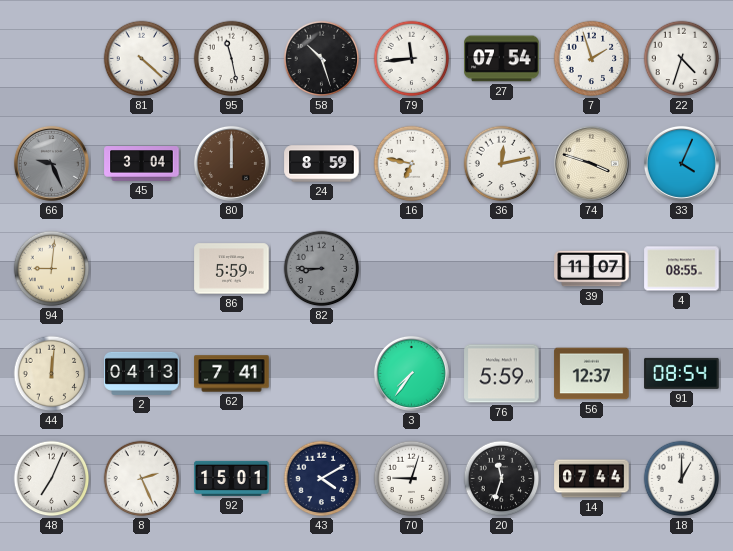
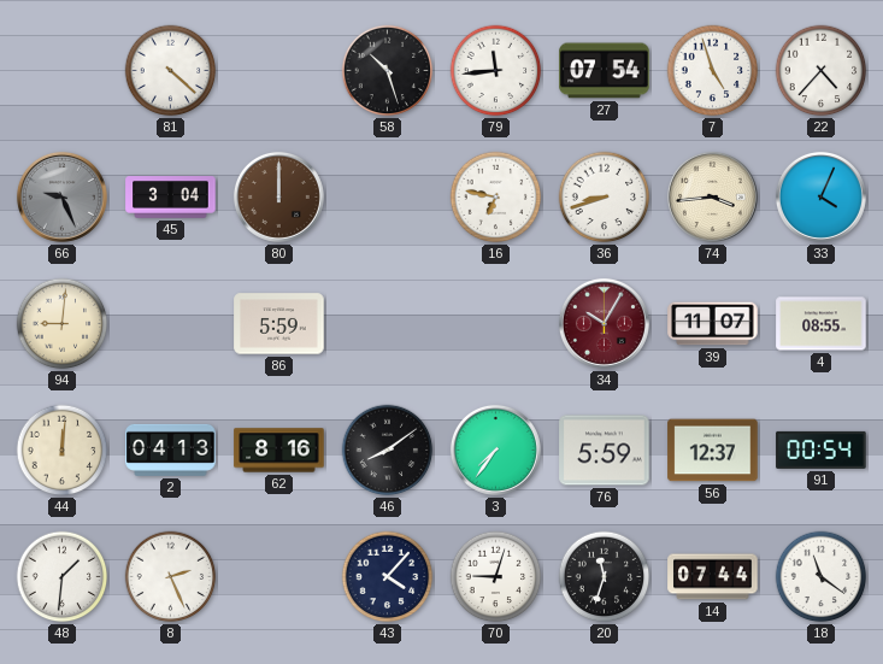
95: 11:28 -> none (232, 59)
7: 1:57 -> 4:57 (713, 71)
22: 4:33 -> 4:37 (822, 71)
24: 8:59 -> none (322, 164)
36: 12:13 -> 8:42 (605, 198)
74: 3:48 -> 3:44 (712, 196)
82: 8:45 -> none (322, 269)
34: none -> 10:05 (604, 323)
62: 7:41 -> 8:16 (279, 451)
46: none -> 8:09 (388, 451)
91: 08:54 -> 00:54 (822, 449)
48: 7:04 -> 1:31 (63, 577)
92: 15:01 -> none (232, 478)
43: 4:10 -> 4:07 (388, 577)
18: 1:00 -> 11:21 (822, 577)
